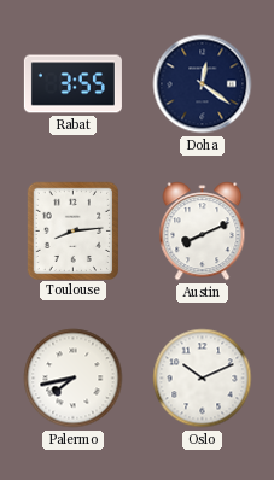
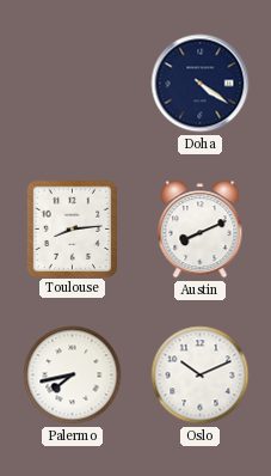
Rabat: 3:55 -> none (72, 84)
Doha: 12:21 -> 4:21 (201, 84)
